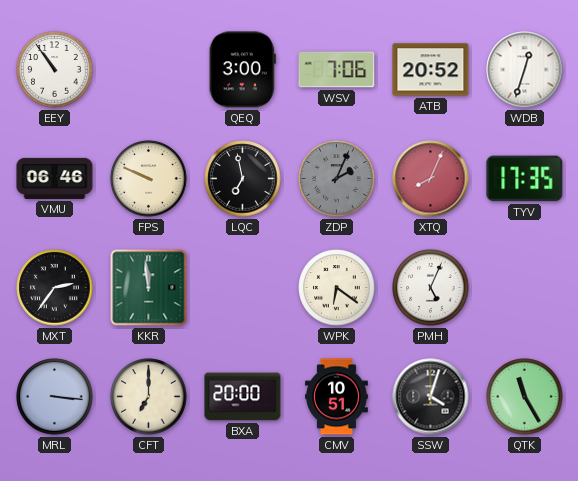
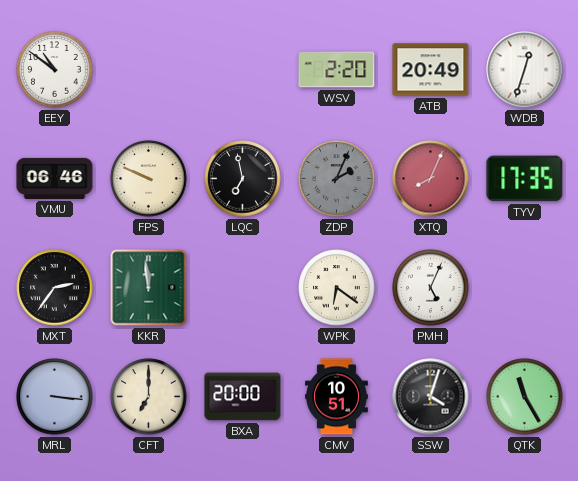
EEY: 10:54 -> 10:51 (55, 70)
QEQ: 3:00 -> none (242, 70)
WSV: 7:06 -> 2:20 (337, 70)
ATB: 20:52 -> 20:49 (431, 70)
